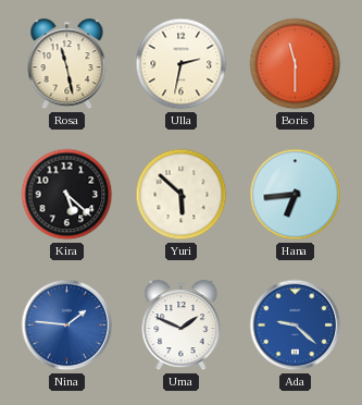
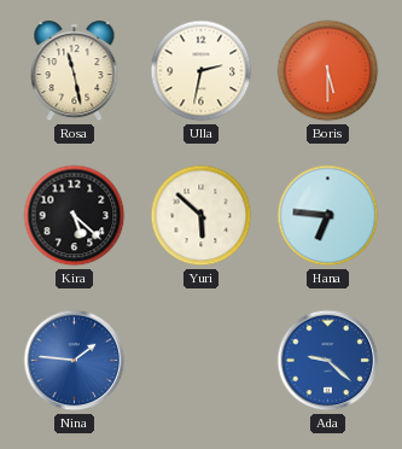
Boris: 11:30 -> 5:30 (328, 71)
Hana: 6:44 -> 6:46 (328, 216)
Uma: 1:49 -> none (182, 326)
